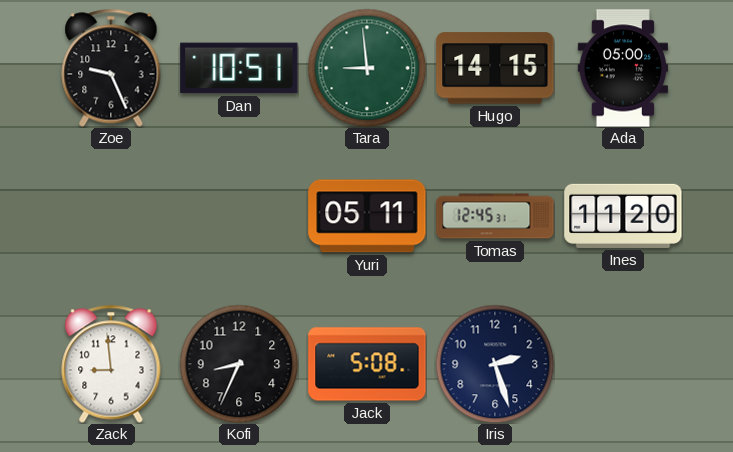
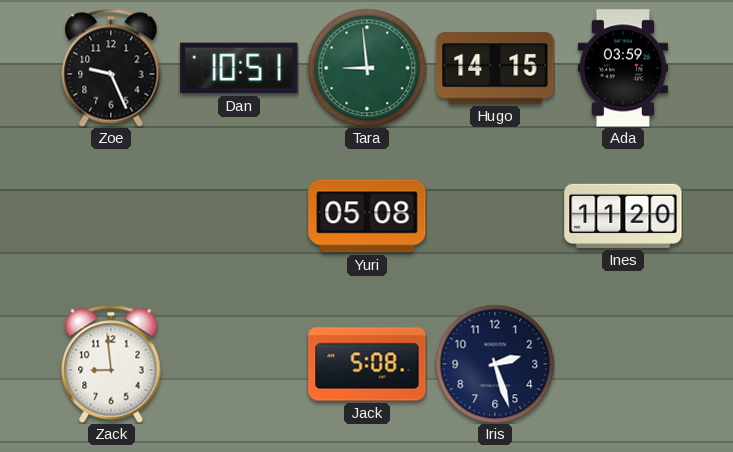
Ada: 05:00 -> 03:59 (622, 68)
Yuri: 05:11 -> 05:08 (367, 216)
Tomas: 12:45 -> none (495, 216)
Kofi: 8:34 -> none (239, 364)
